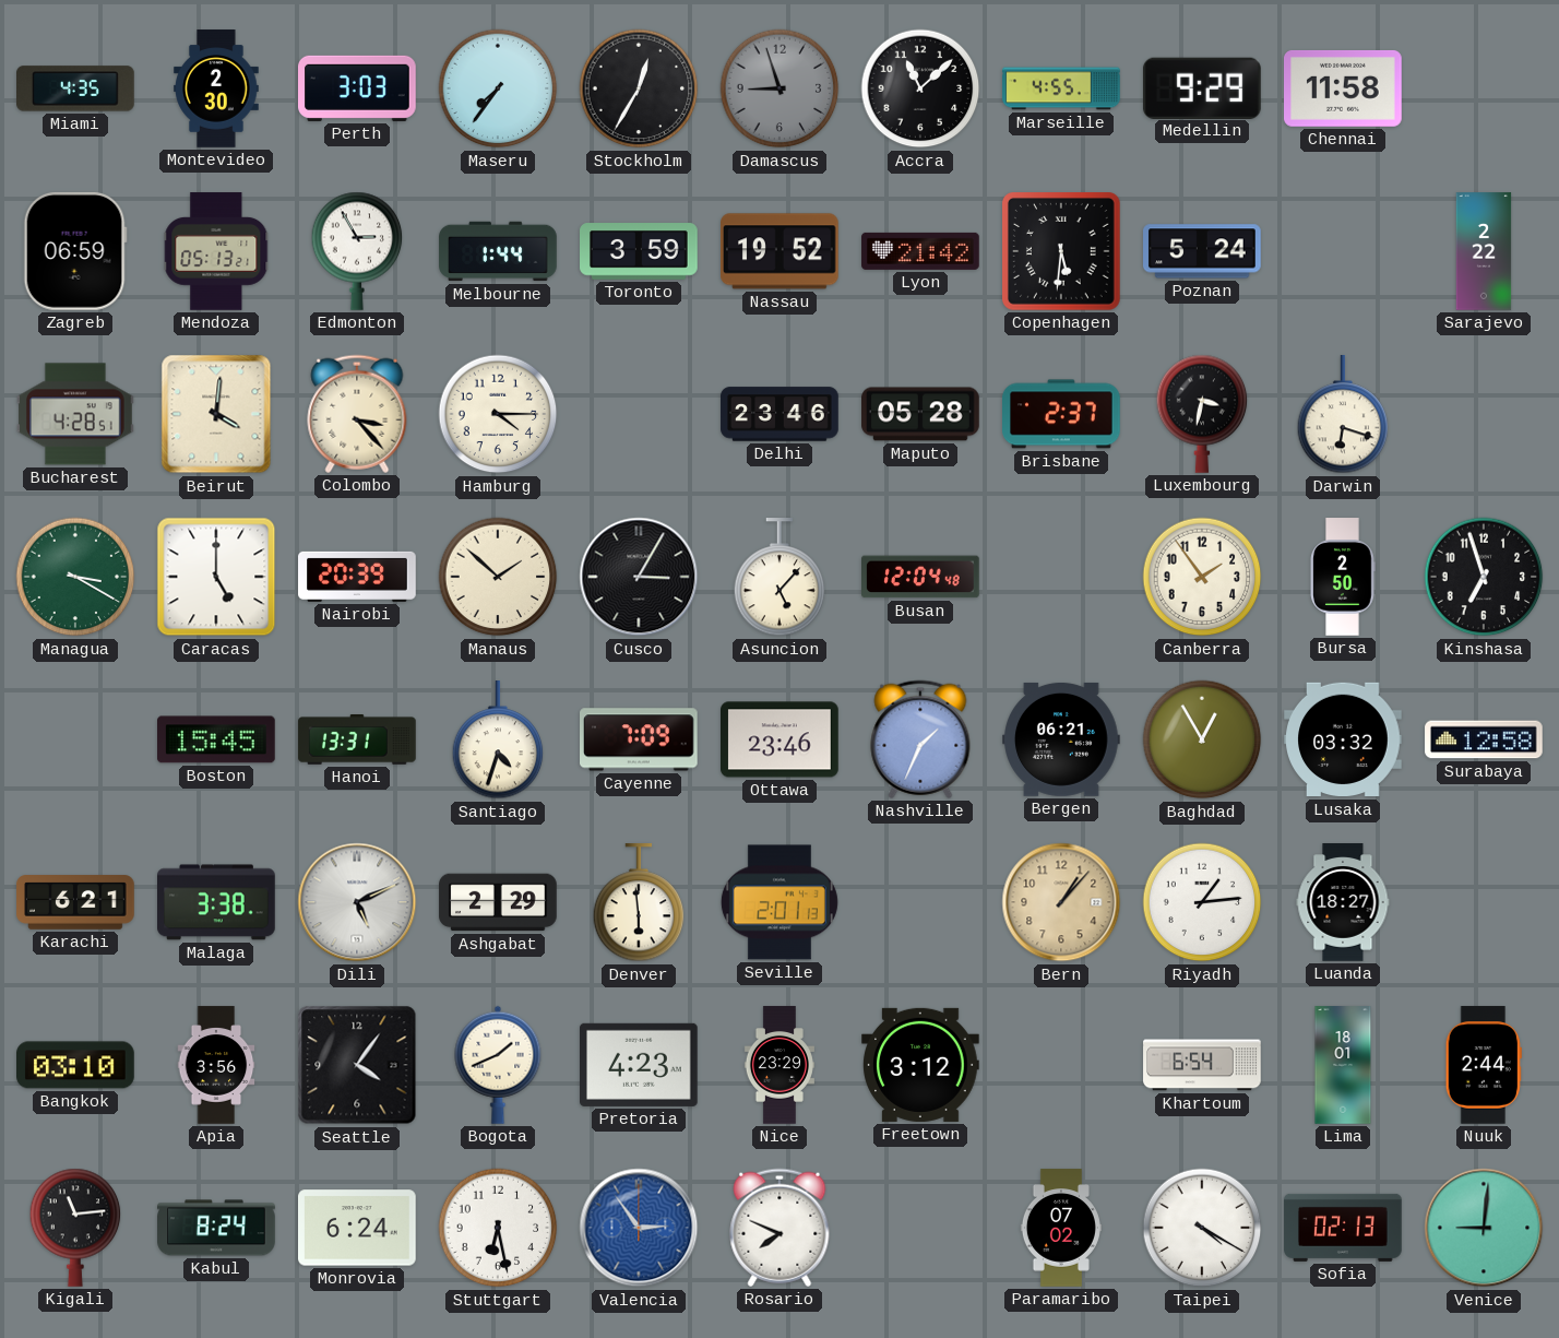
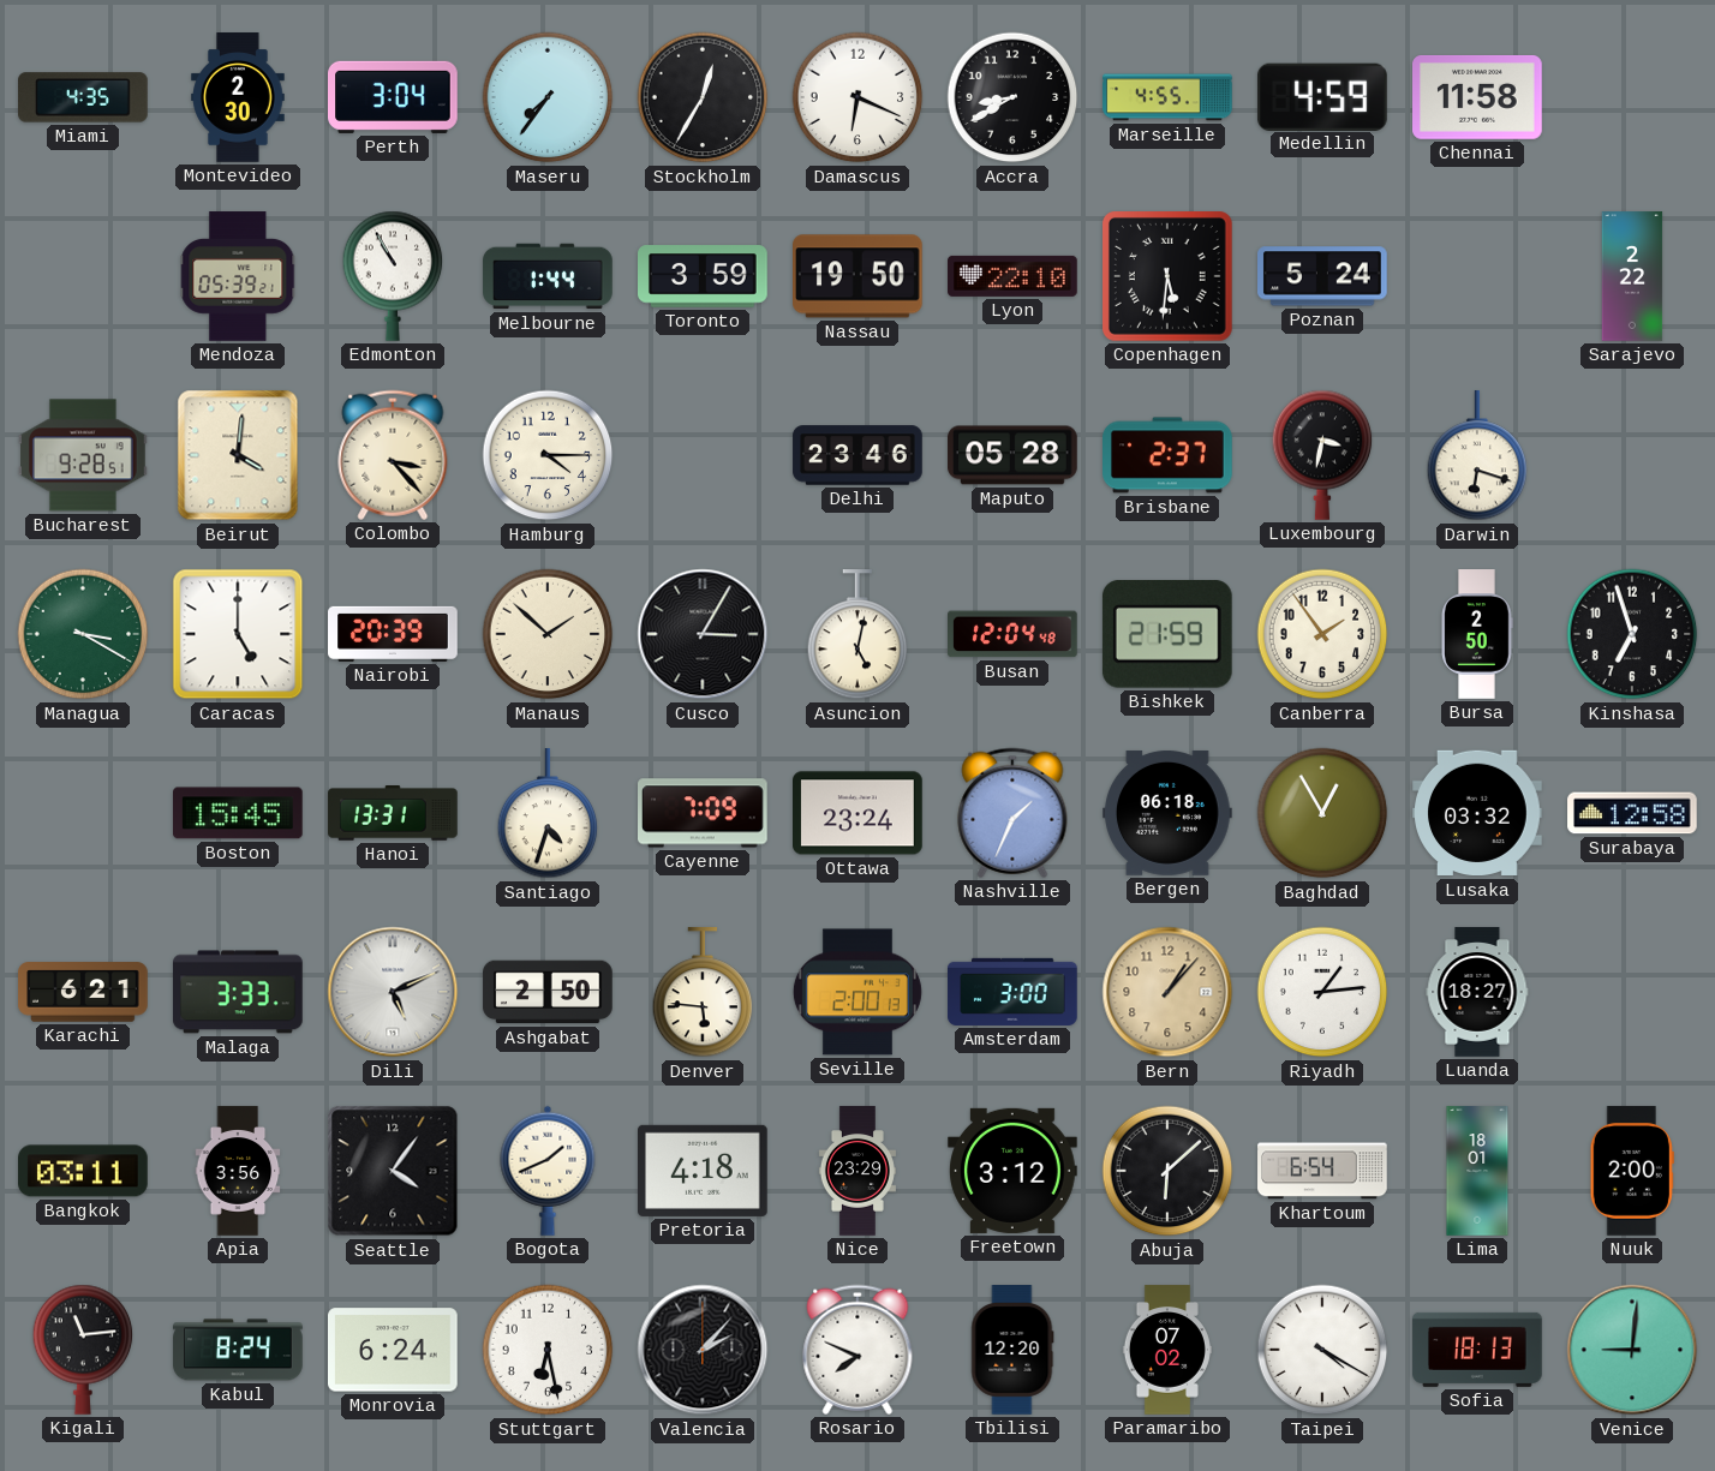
Perth: 3:03 -> 3:04 (394, 97)
Damascus: 8:57 -> 6:19 (857, 97)
Damascus dial: grey -> white (857, 97)
Accra: 11:08 -> 8:40 (1012, 97)
Medellin: 9:29 -> 4:59 (1322, 96)
Zagreb: 06:59 -> none (75, 251)
Mendoza: 05:13 -> 05:39 (238, 276)
Edmonton: 2:55 -> 10:55 (393, 276)
Nassau: 19:52 -> 19:50 (859, 276)
Lyon: 21:42 -> 22:10 (1012, 276)
Bucharest: 4:28 -> 9:28 (84, 455)
Asuncion: 5:07 -> 5:02 (857, 635)
Bishkek: none -> 21:59 (1167, 635)
Ottawa: 23:46 -> 23:24 (859, 813)
Bergen: 06:21 -> 06:18 (1169, 813)
Malaga: 3:38 -> 3:33 (238, 992)
Ashgabat: 2:29 -> 2:50 (548, 992)
Denver: 5:59 -> 5:46 (703, 993)
Seville: 2:01 -> 2:00 (857, 992)
Amsterdam: none -> 3:00 (1012, 992)
Bangkok: 03:10 -> 03:11 (84, 1171)
Pretoria: 4:23 -> 4:18 (704, 1171)
Abuja: none -> 6:08 (1167, 1171)
Nuuk: 2:44 -> 2:00 (1632, 1171)
Valencia: 2:54 -> 2:07 (703, 1350)
Valencia dial: blue -> black (703, 1350)
Tbilisi: none -> 12:20 (1012, 1350)
Sofia: 02:13 -> 18:13 (1477, 1350)
